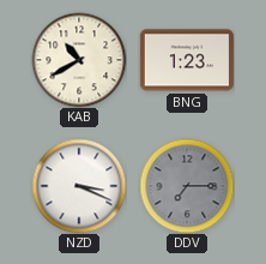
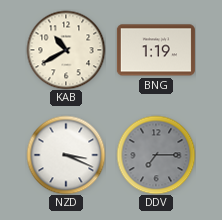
BNG: 1:23 -> 1:19 (156, 50)
